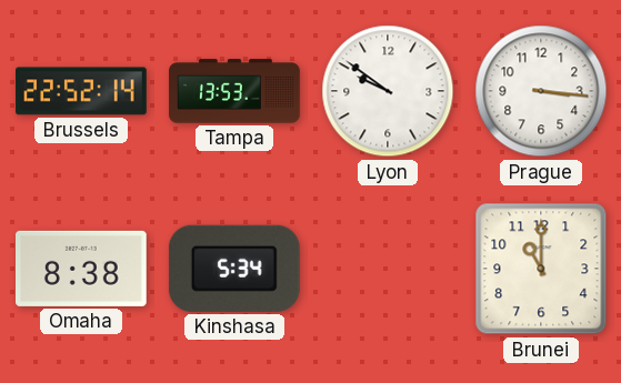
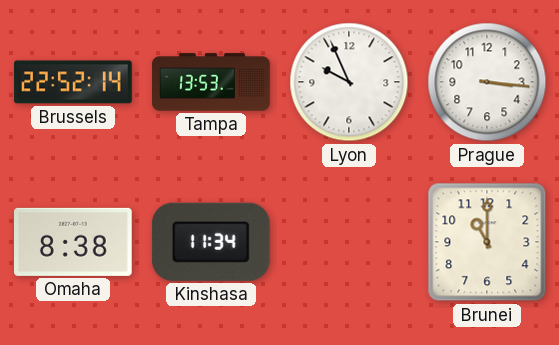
Lyon: 9:51 -> 9:56 (349, 82)
Kinshasa: 5:34 -> 11:34 (211, 242)
